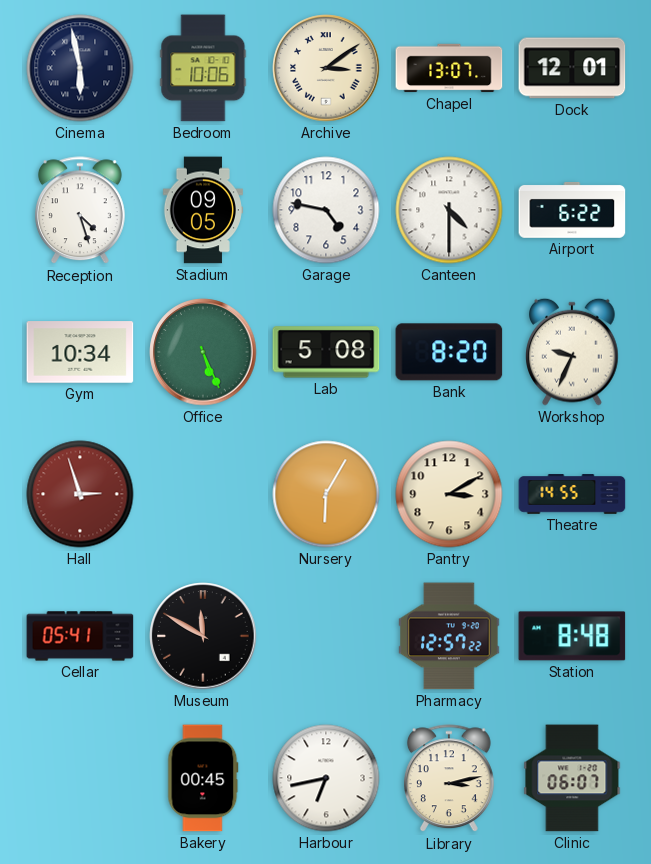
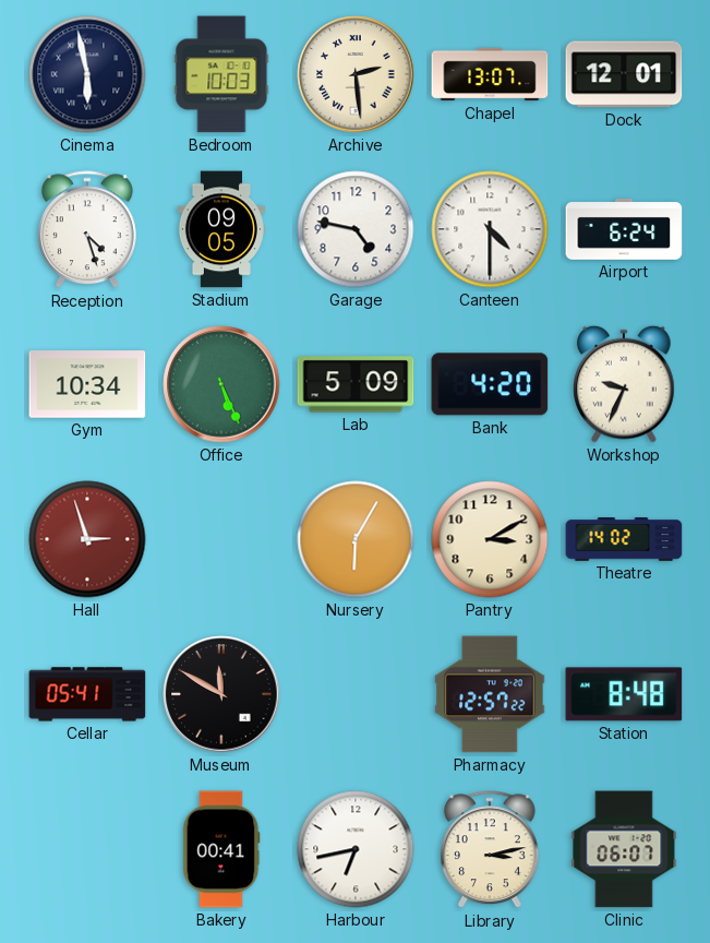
Bedroom: 10:06 -> 10:03 (221, 74)
Archive: 3:09 -> 2:29 (356, 74)
Airport: 6:22 -> 6:24 (624, 229)
Lab: 5:08 -> 5:09 (356, 384)
Bank: 8:20 -> 4:20 (490, 384)
Theatre: 14:55 -> 14:02 (624, 539)
Bakery: 00:45 -> 00:41 (221, 849)
